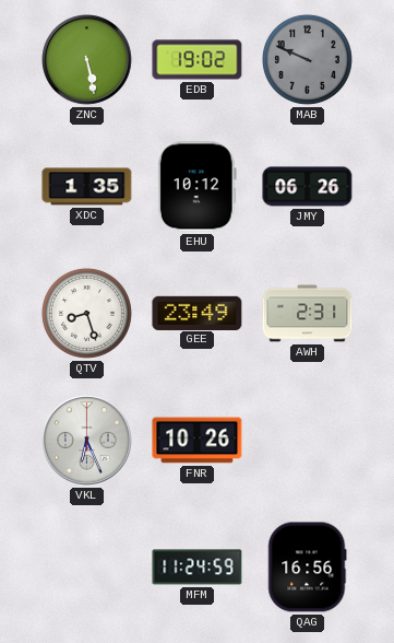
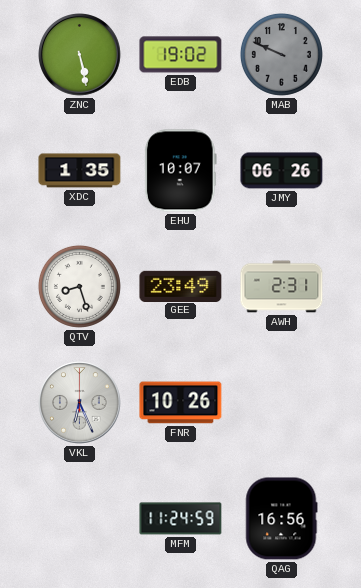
EHU: 10:12 -> 10:07 (180, 171)
